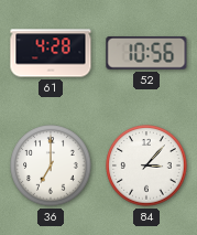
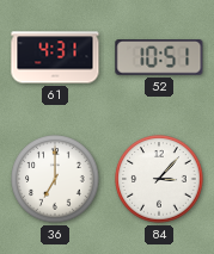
61: 4:28 -> 4:31 (55, 57)
52: 10:56 -> 10:51 (159, 58)
